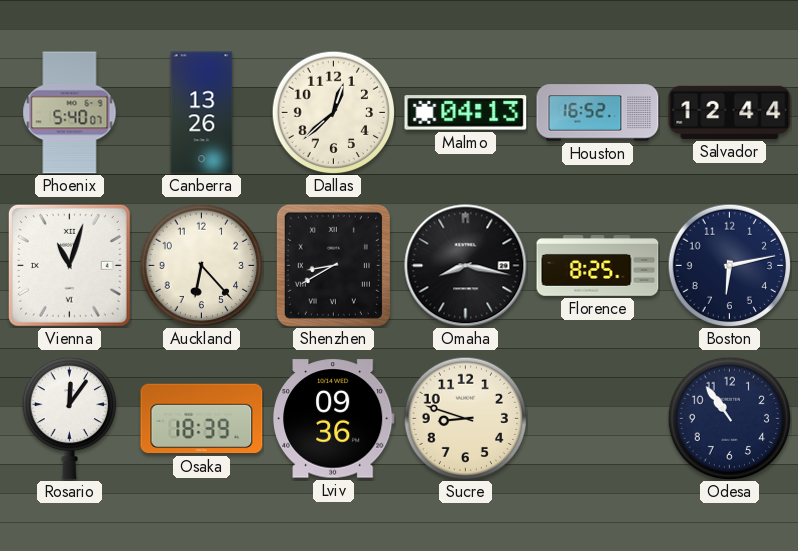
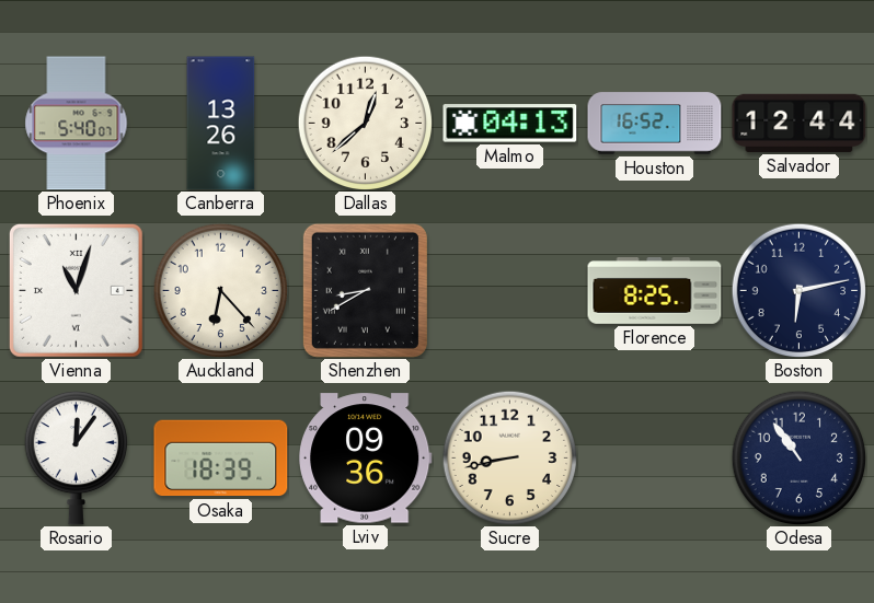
Omaha: 8:17 -> none (466, 266)
Sucre: 8:48 -> 8:43 (509, 457)
